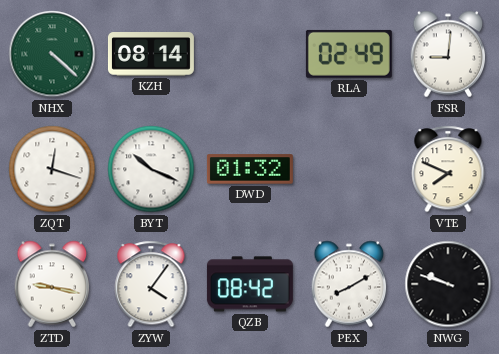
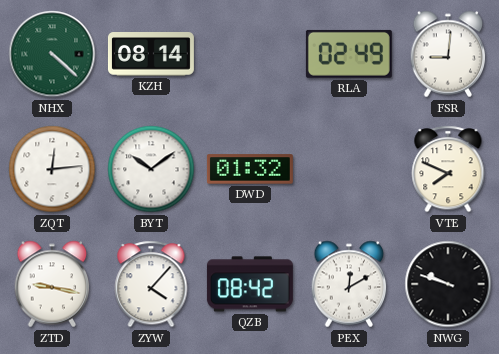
ZQT: 12:18 -> 12:14 (52, 169)
BYT: 10:19 -> 10:09 (151, 169)
ZYW: 4:06 -> 4:07 (151, 284)
PEX: 8:10 -> 12:10 (349, 284)
